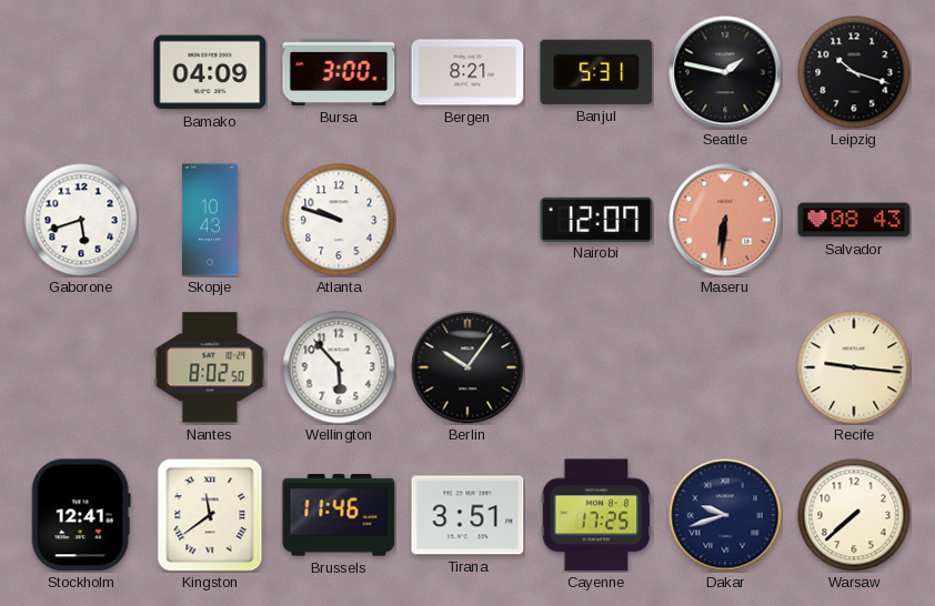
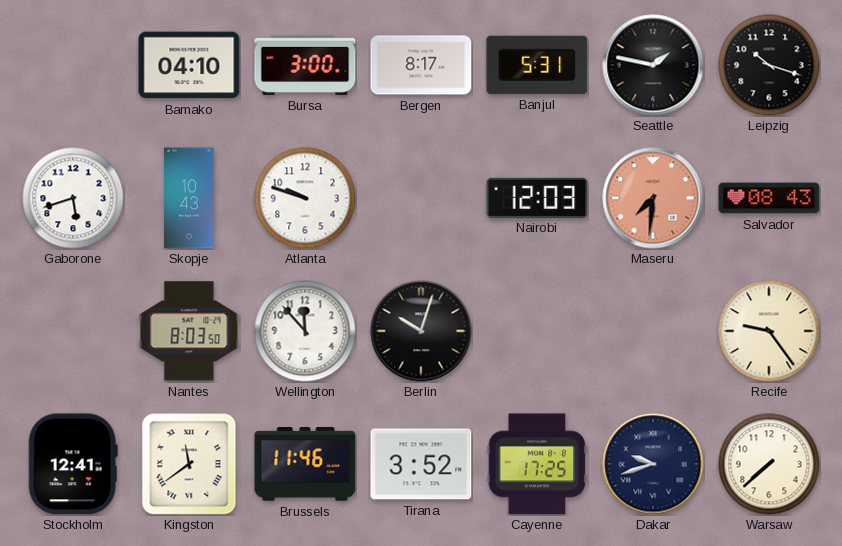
Bamako: 04:09 -> 04:10 (189, 65)
Bergen: 8:21 -> 8:17 (421, 65)
Nairobi: 12:07 -> 12:03 (537, 197)
Maseru: 6:31 -> 7:31 (653, 198)
Nantes: 8:02 -> 8:03 (189, 331)
Wellington: 5:53 -> 11:53 (305, 331)
Berlin: 10:06 -> 10:03 (421, 331)
Recife: 9:16 -> 9:24 (769, 331)
Tirana: 3:51 -> 3:52 (421, 464)
